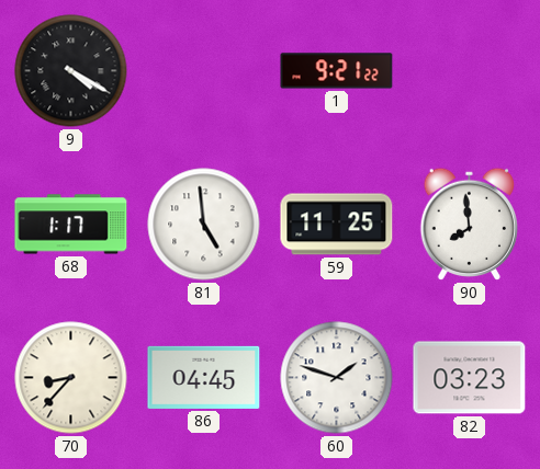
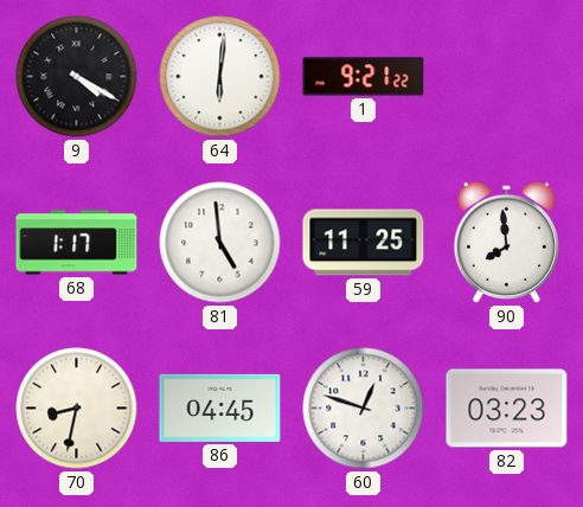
64: none -> 6:01 (220, 77)
70: 8:37 -> 8:32 (77, 409)
60: 1:48 -> 12:48 (364, 409)
